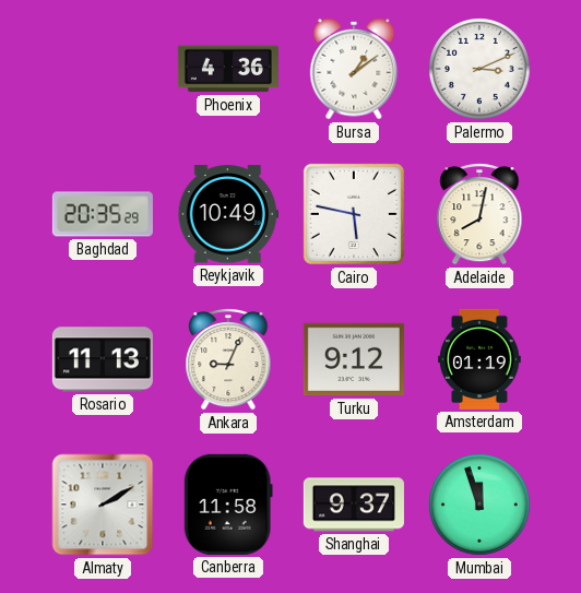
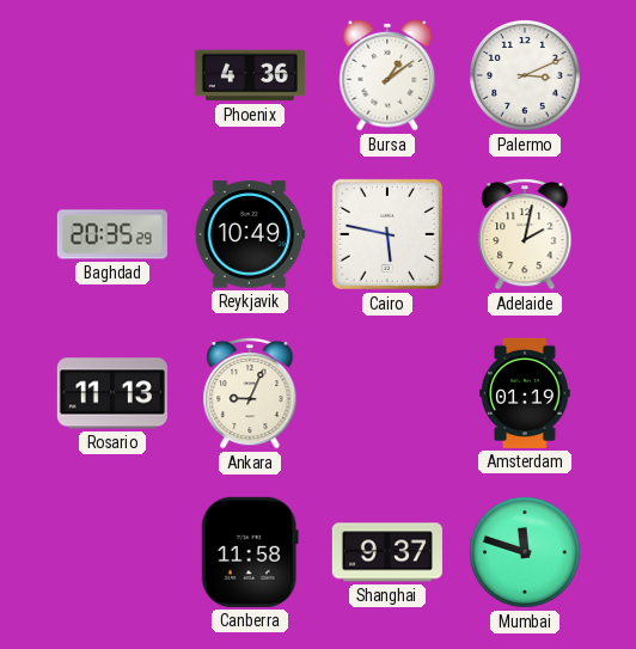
Adelaide: 8:02 -> 2:02 (525, 234)
Turku: 9:12 -> none (354, 359)
Almaty: 2:10 -> none (103, 505)
Mumbai: 11:57 -> 11:48 (526, 553)
